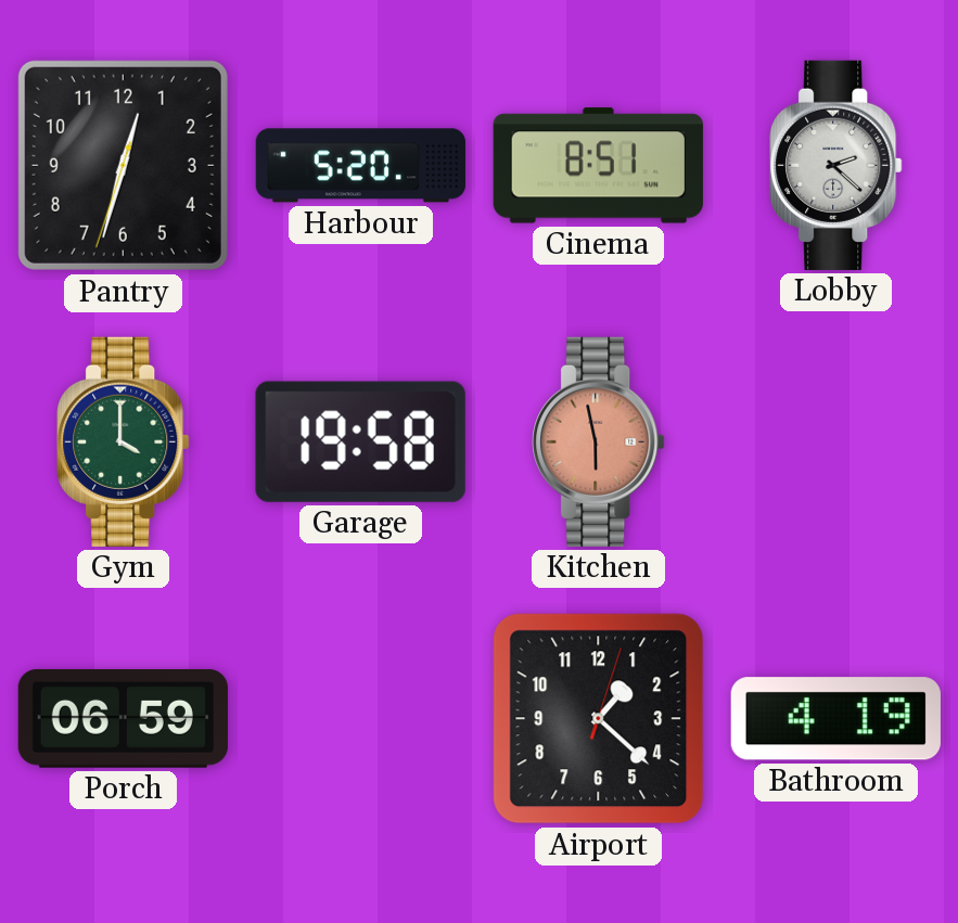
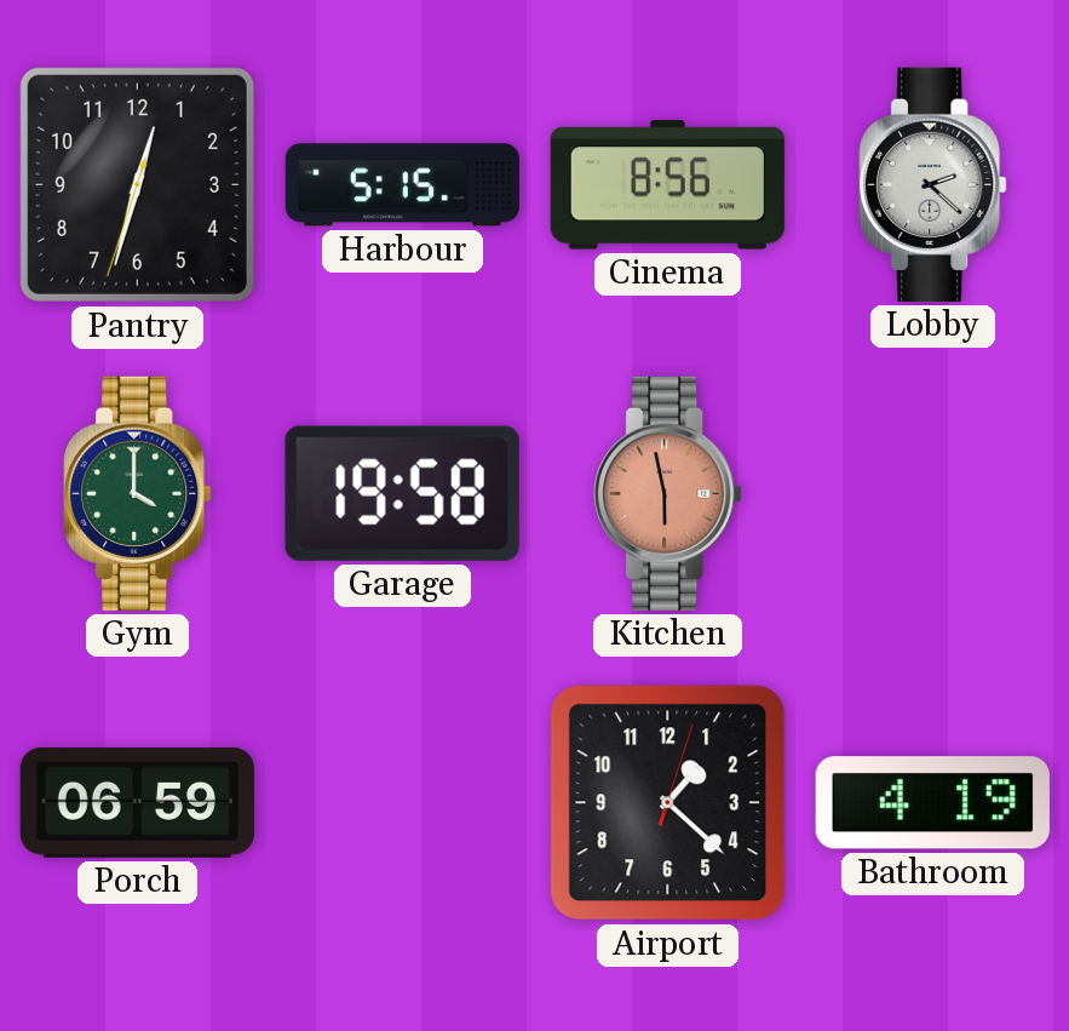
Harbour: 5:20 -> 5:15 (402, 185)
Cinema: 8:51 -> 8:56 (667, 185)
